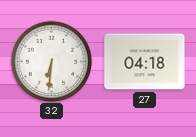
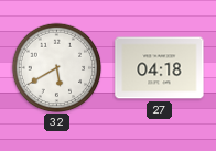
32: 6:31 -> 5:40 (56, 67)
